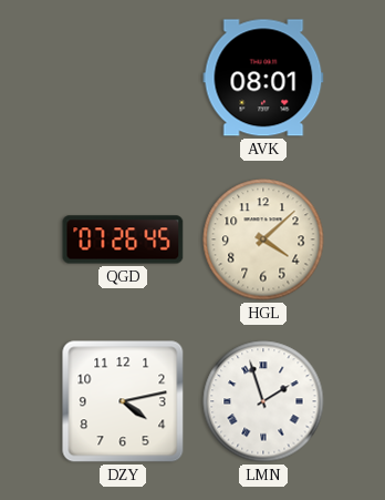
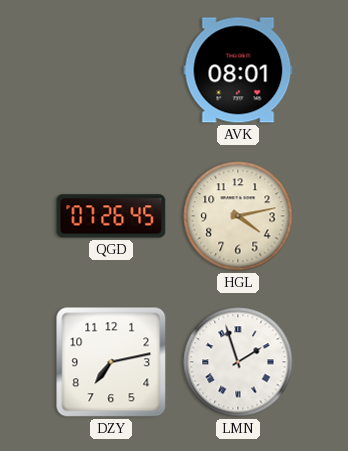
HGL: 4:08 -> 4:13 (238, 216)
DZY: 4:13 -> 7:13 (111, 362)
